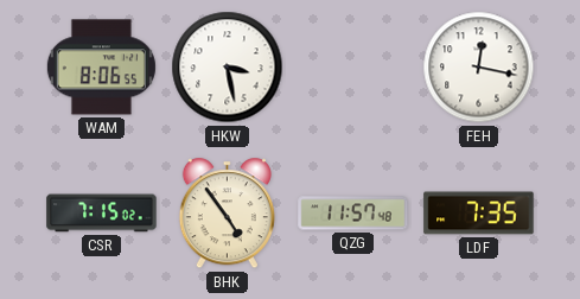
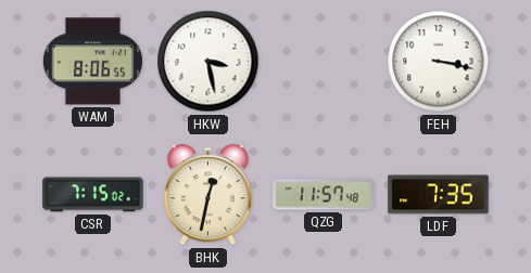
FEH: 12:17 -> 3:17 (439, 62)
BHK: 4:54 -> 12:32 (207, 195)
